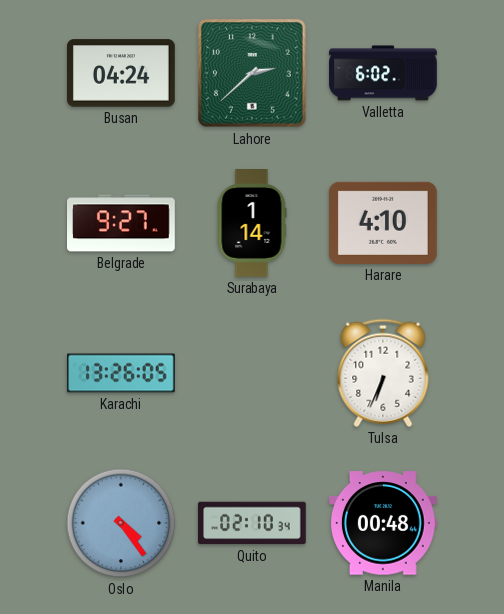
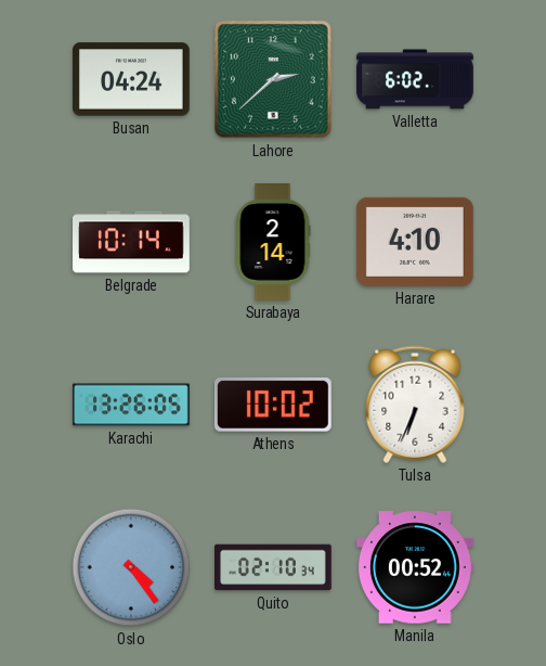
Belgrade: 9:27 -> 10:14 (132, 242)
Surabaya: 1:14 -> 2:14 (273, 242)
Athens: none -> 10:02 (273, 405)
Manila: 00:48 -> 00:52 (415, 567)
